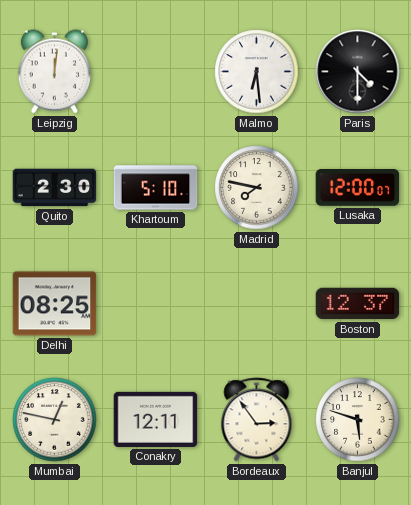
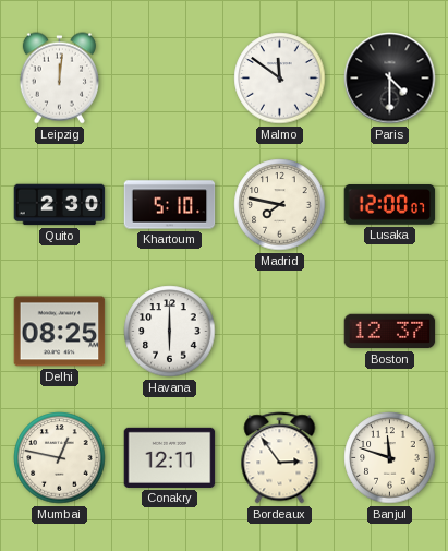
Malmo: 6:29 -> 11:51 (280, 79)
Havana: none -> 6:00 (170, 332)
Banjul: 5:48 -> 11:48 (390, 458)
